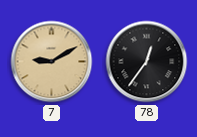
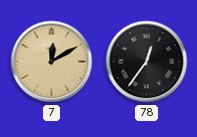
7: 9:10 -> 12:10 (52, 62)
